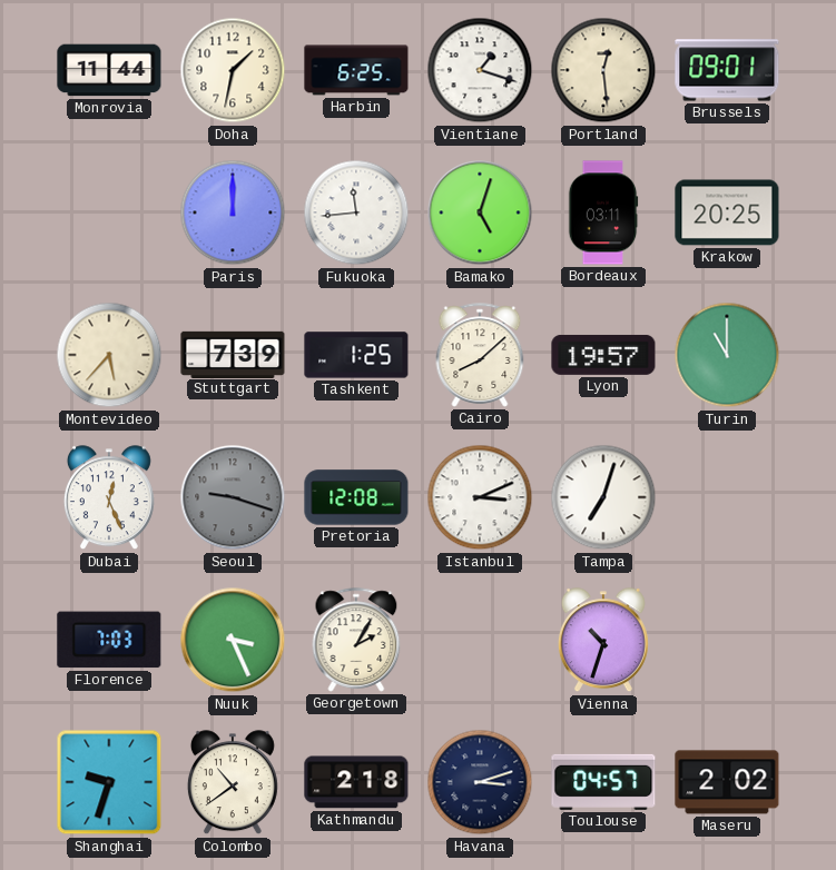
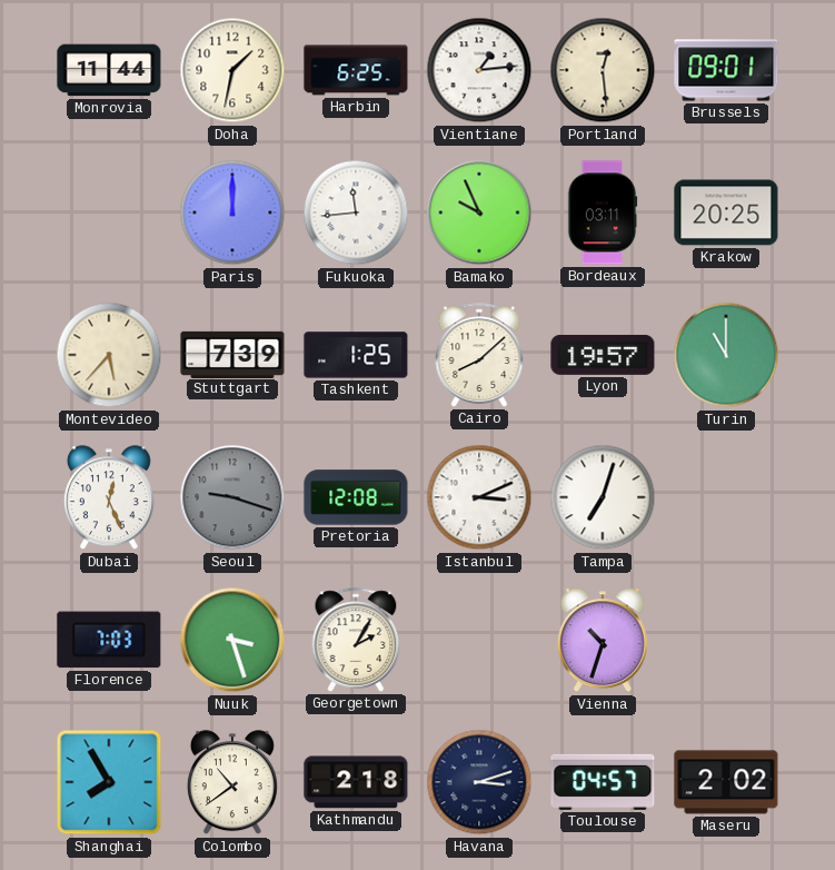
Vientiane: 1:18 -> 1:14 (479, 70)
Bamako: 5:03 -> 9:56 (479, 212)
Nuuk: 3:26 -> 3:27 (232, 640)
Shanghai: 9:33 -> 7:55 (109, 782)
